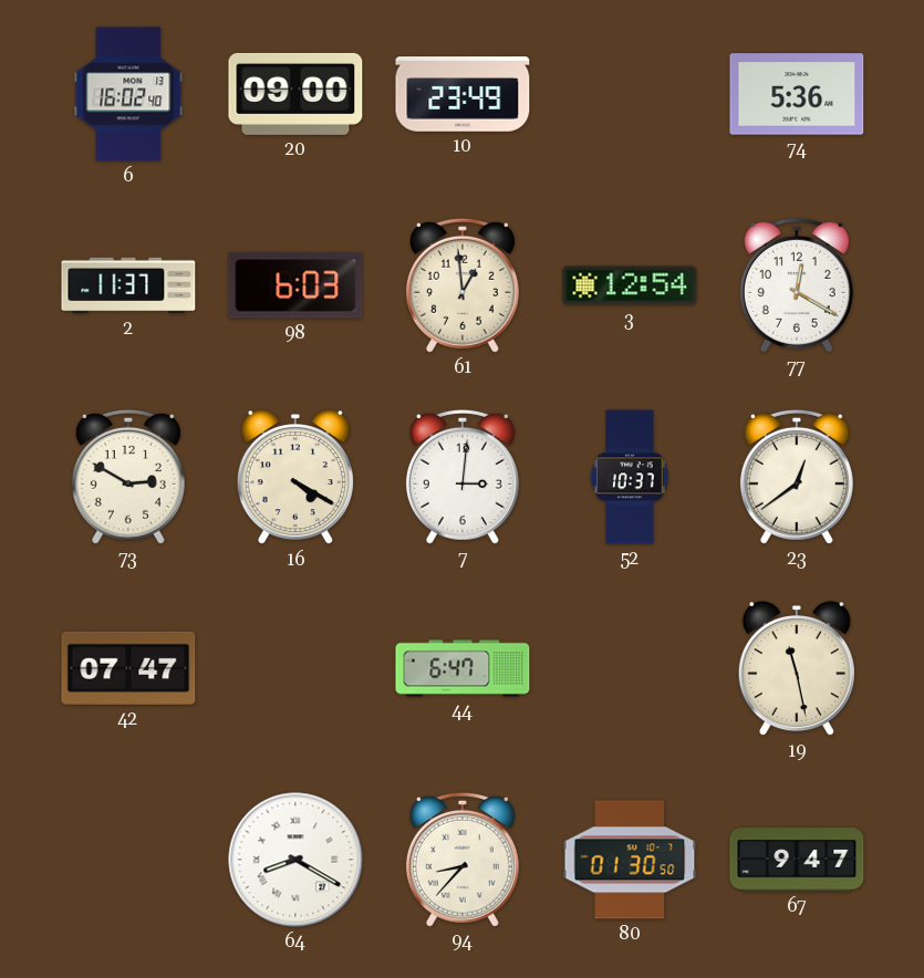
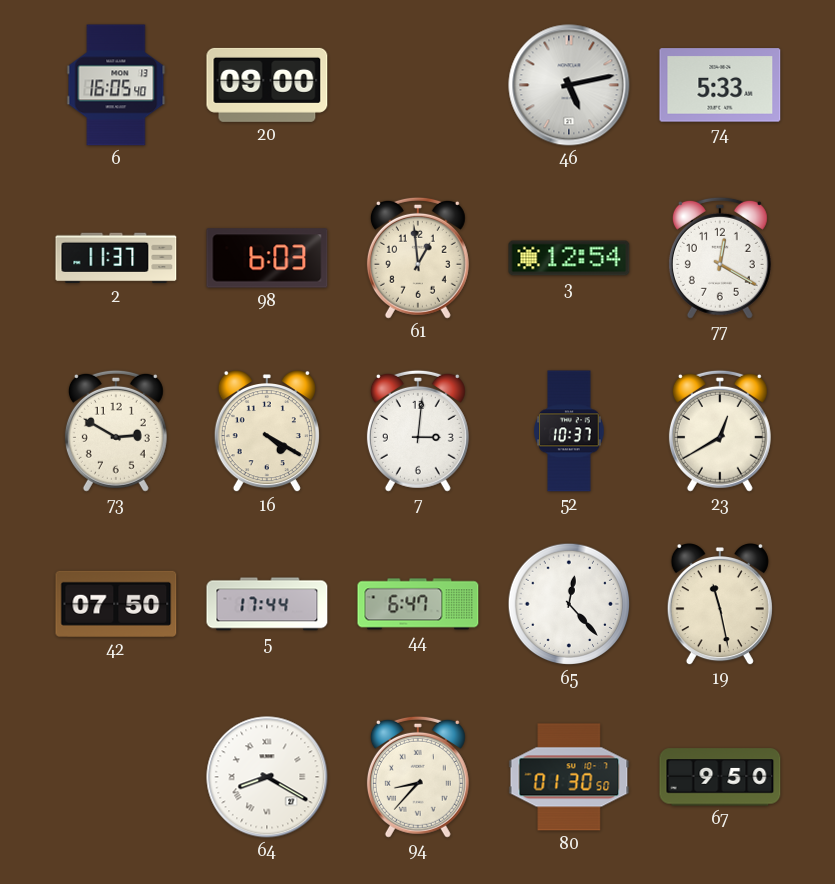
6: 16:02 -> 16:05 (116, 85)
10: 23:49 -> none (463, 94)
46: none -> 5:13 (569, 85)
74: 5:36 -> 5:33 (720, 85)
23: 12:39 -> 12:40 (720, 431)
42: 07:47 -> 07:50 (116, 604)
5: none -> 17:44 (267, 604)
65: none -> 12:23 (569, 604)
67: 9:47 -> 9:50 (720, 777)
